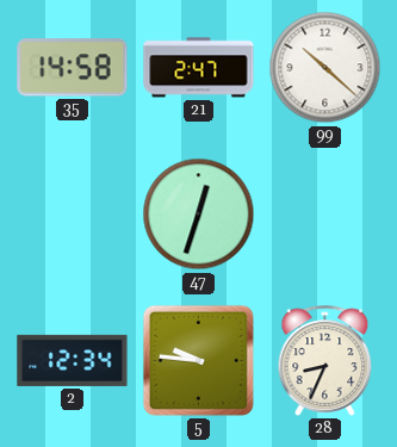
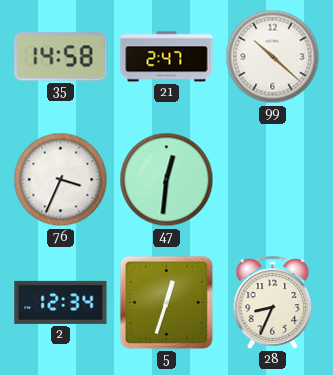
76: none -> 3:34 (61, 180)
47: 12:33 -> 12:31 (167, 180)
5: 9:46 -> 12:33 (166, 302)
